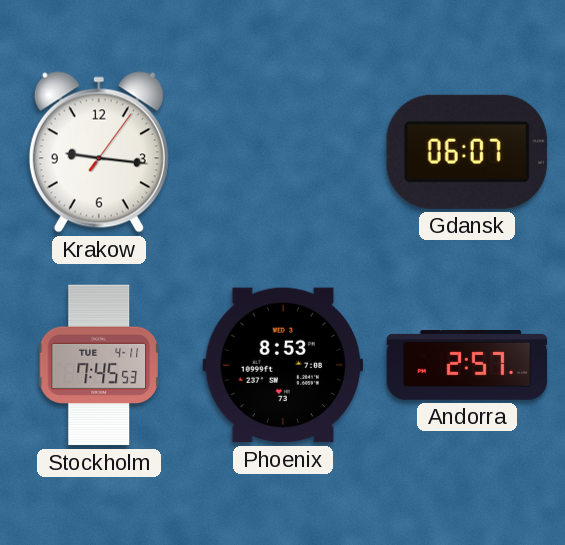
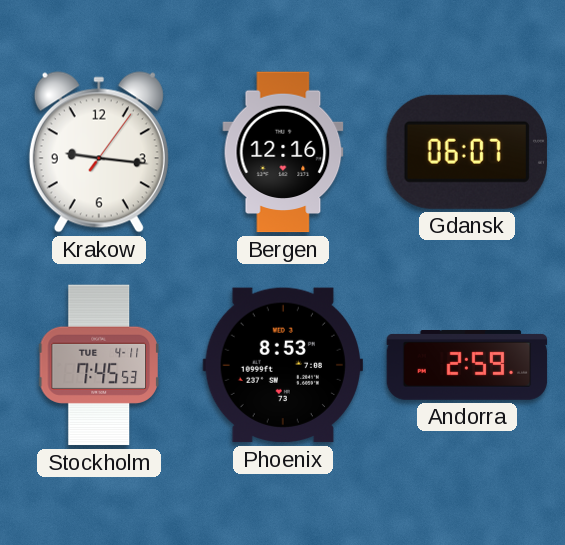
Bergen: none -> 12:16 (283, 152)
Andorra: 2:57 -> 2:59 (467, 366)
